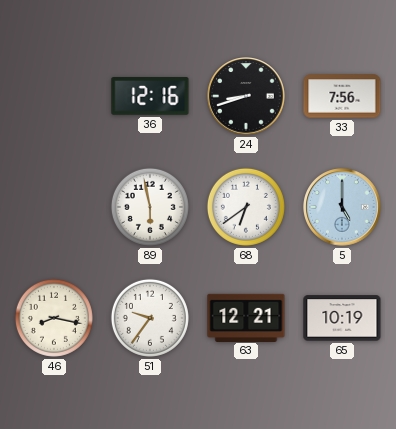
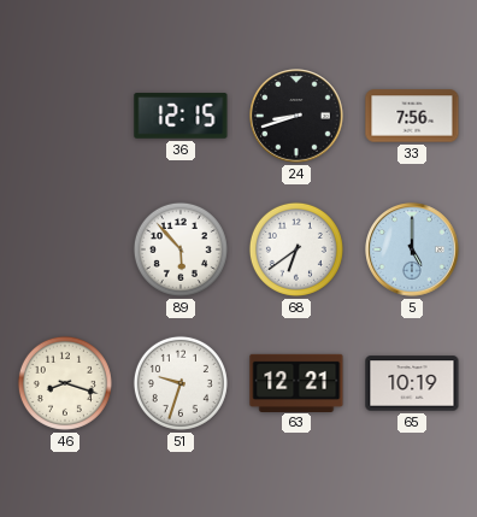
36: 12:16 -> 12:15 (181, 116)
89: 5:58 -> 5:53 (181, 249)
46: 8:17 -> 8:18 (65, 383)
51: 9:36 -> 9:33 (181, 383)
